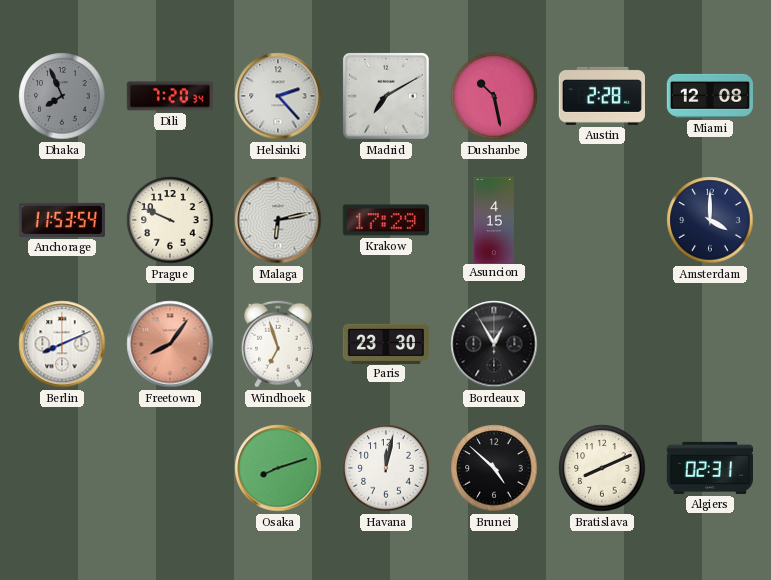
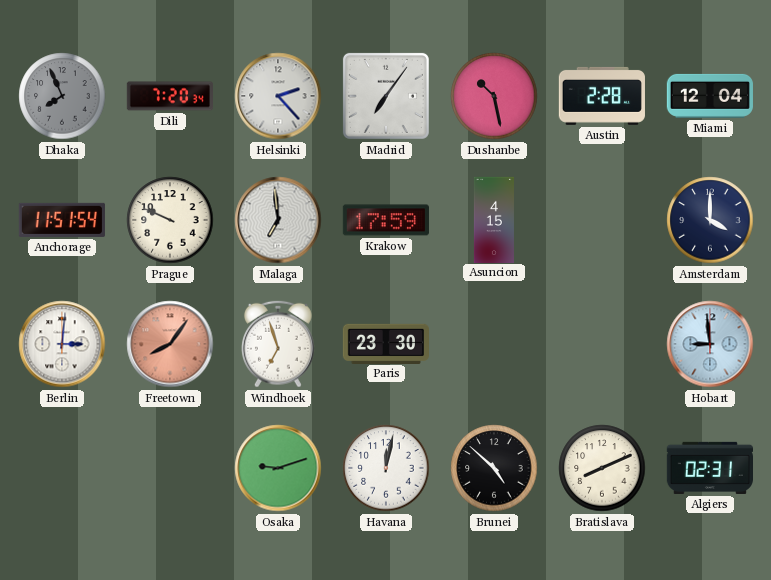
Madrid: 7:10 -> 7:06 (386, 96)
Miami: 12:08 -> 12:04 (709, 96)
Anchorage: 11:53 -> 11:51 (62, 220)
Malaga: 6:13 -> 6:59 (278, 220)
Krakow: 17:29 -> 17:59 (386, 220)
Berlin: 8:11 -> 3:01 (62, 344)
Bordeaux: 12:55 -> none (494, 344)
Hobart: none -> 8:59 (710, 344)
Osaka: 8:12 -> 9:12 (278, 468)
